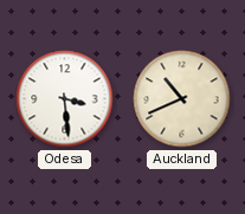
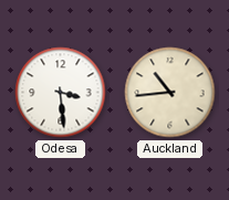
Auckland: 10:41 -> 10:44 (170, 93)
